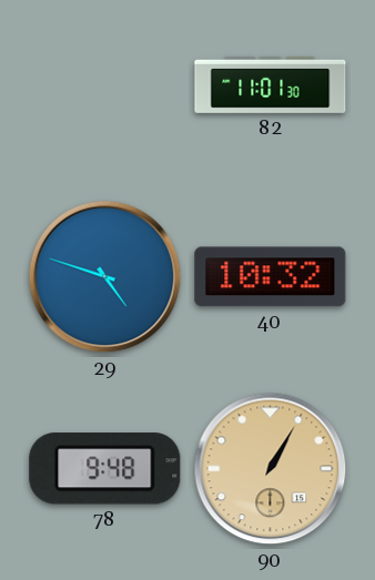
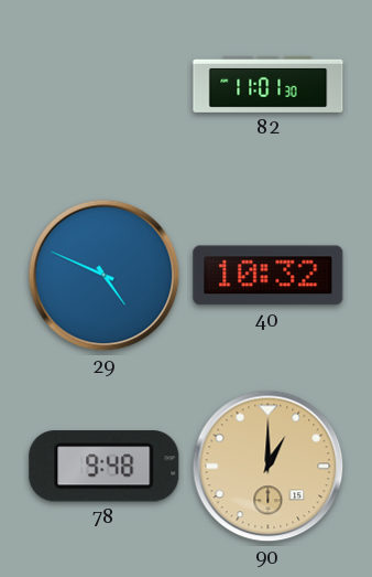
29: 4:48 -> 4:49 (105, 276)
90: 1:05 -> 1:00 (269, 467)
